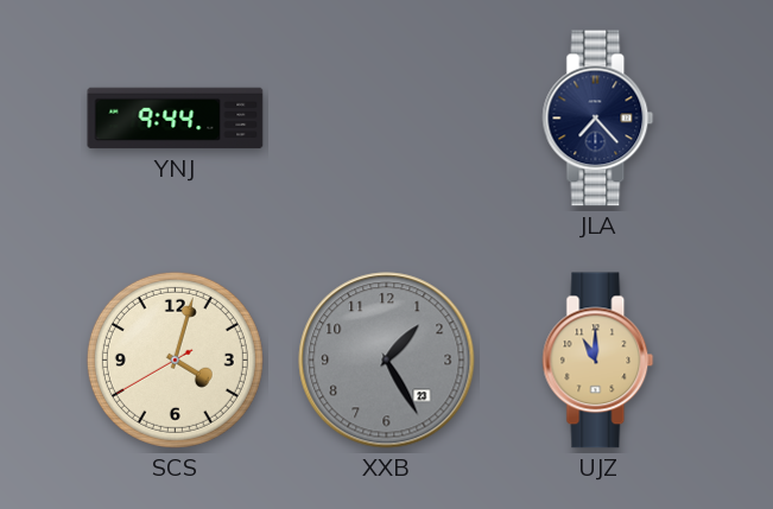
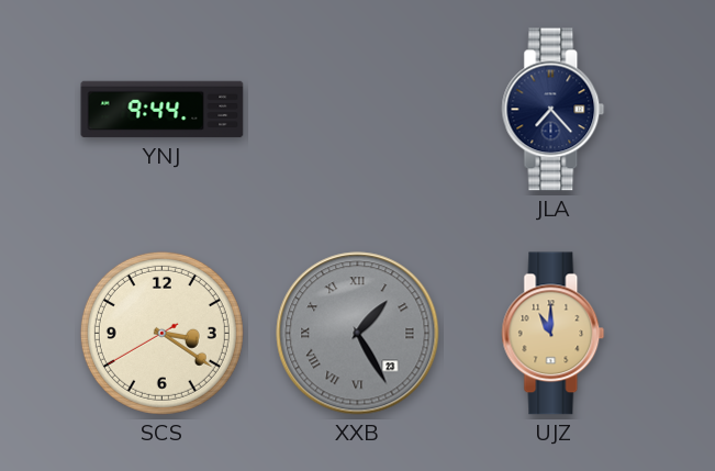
SCS: 4:02 -> 3:20 (161, 333)
XXB numerals: Arabic -> Roman (358, 334)
